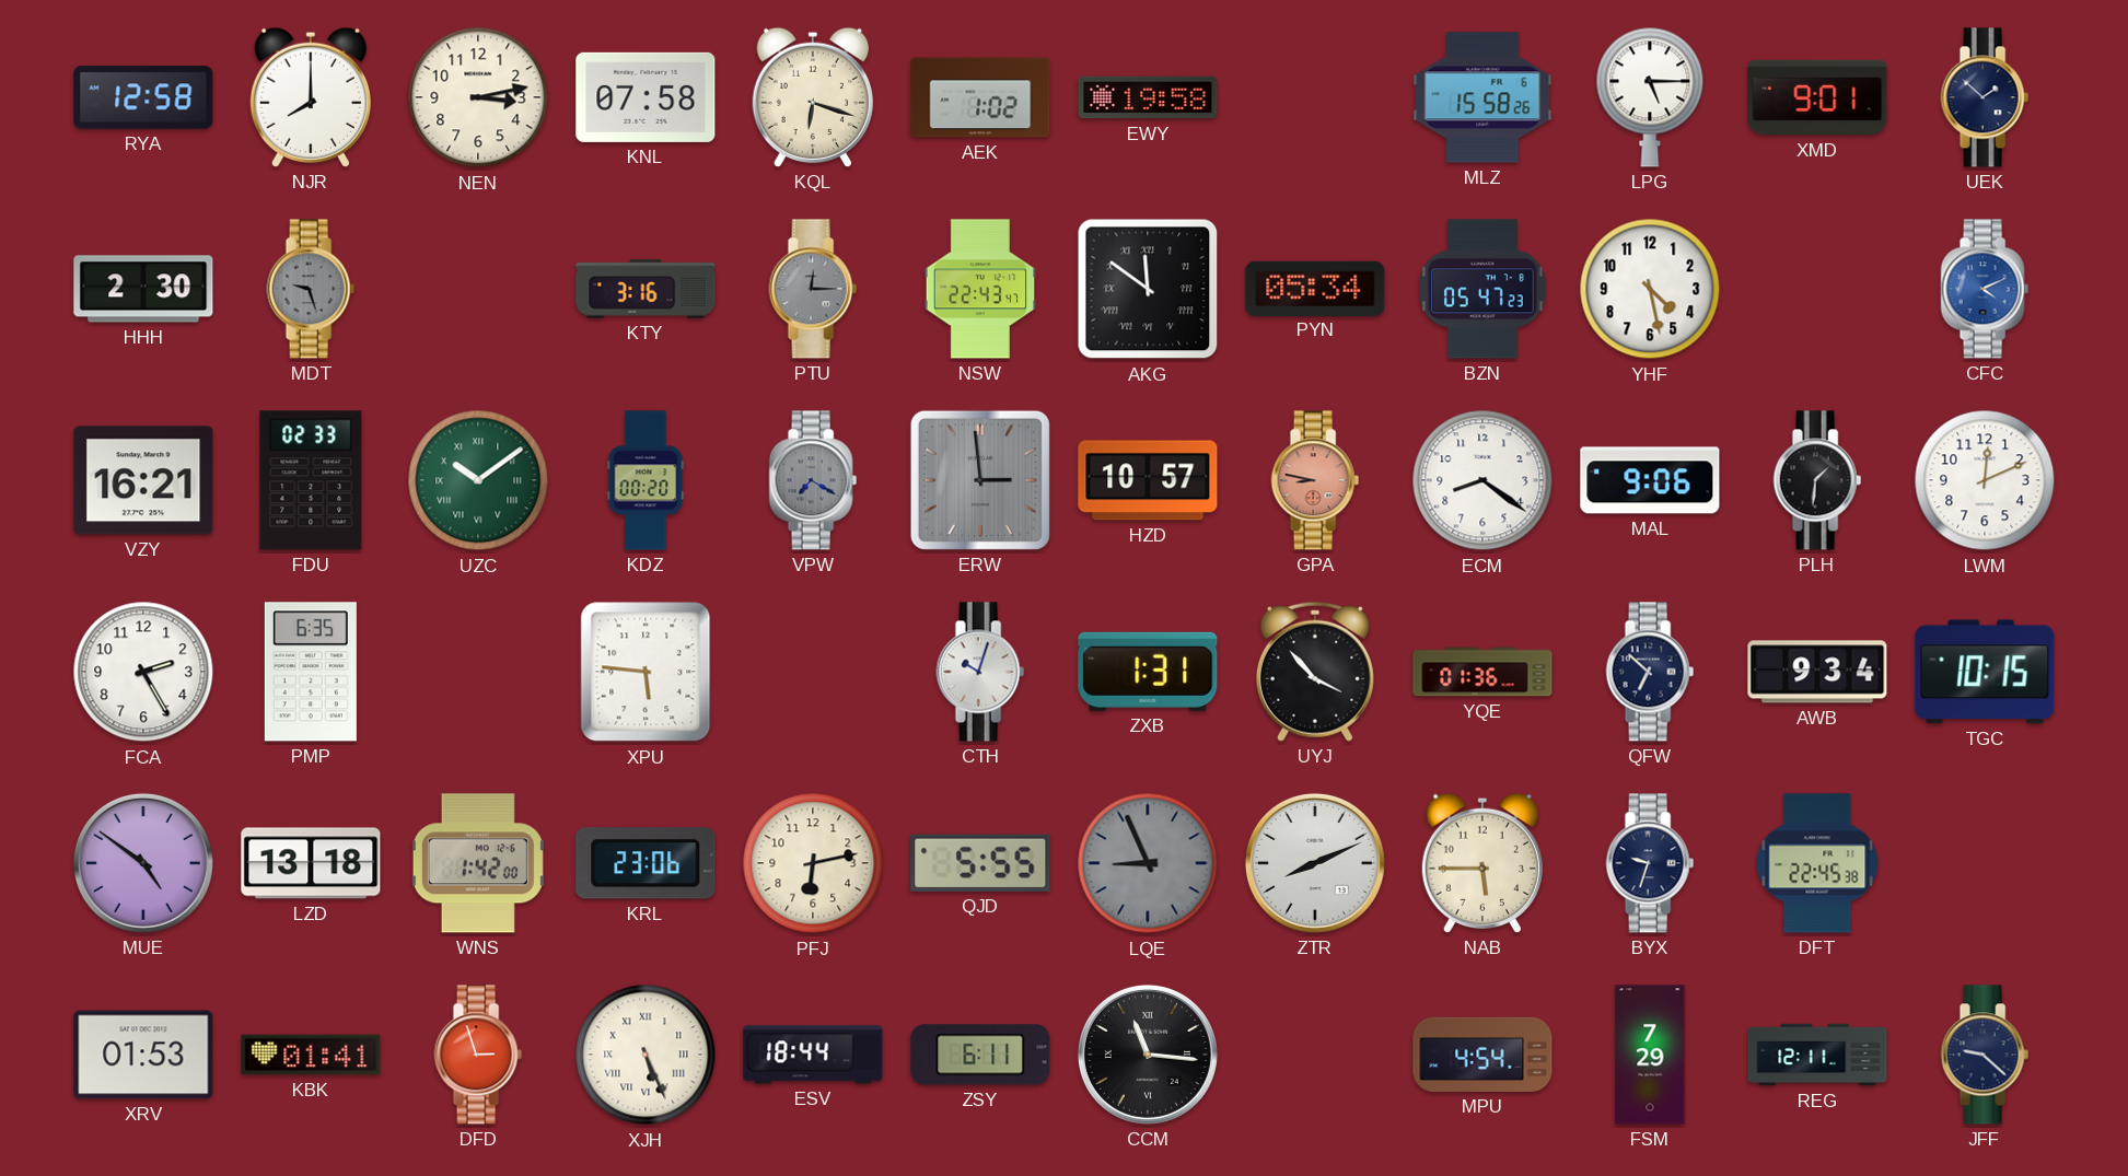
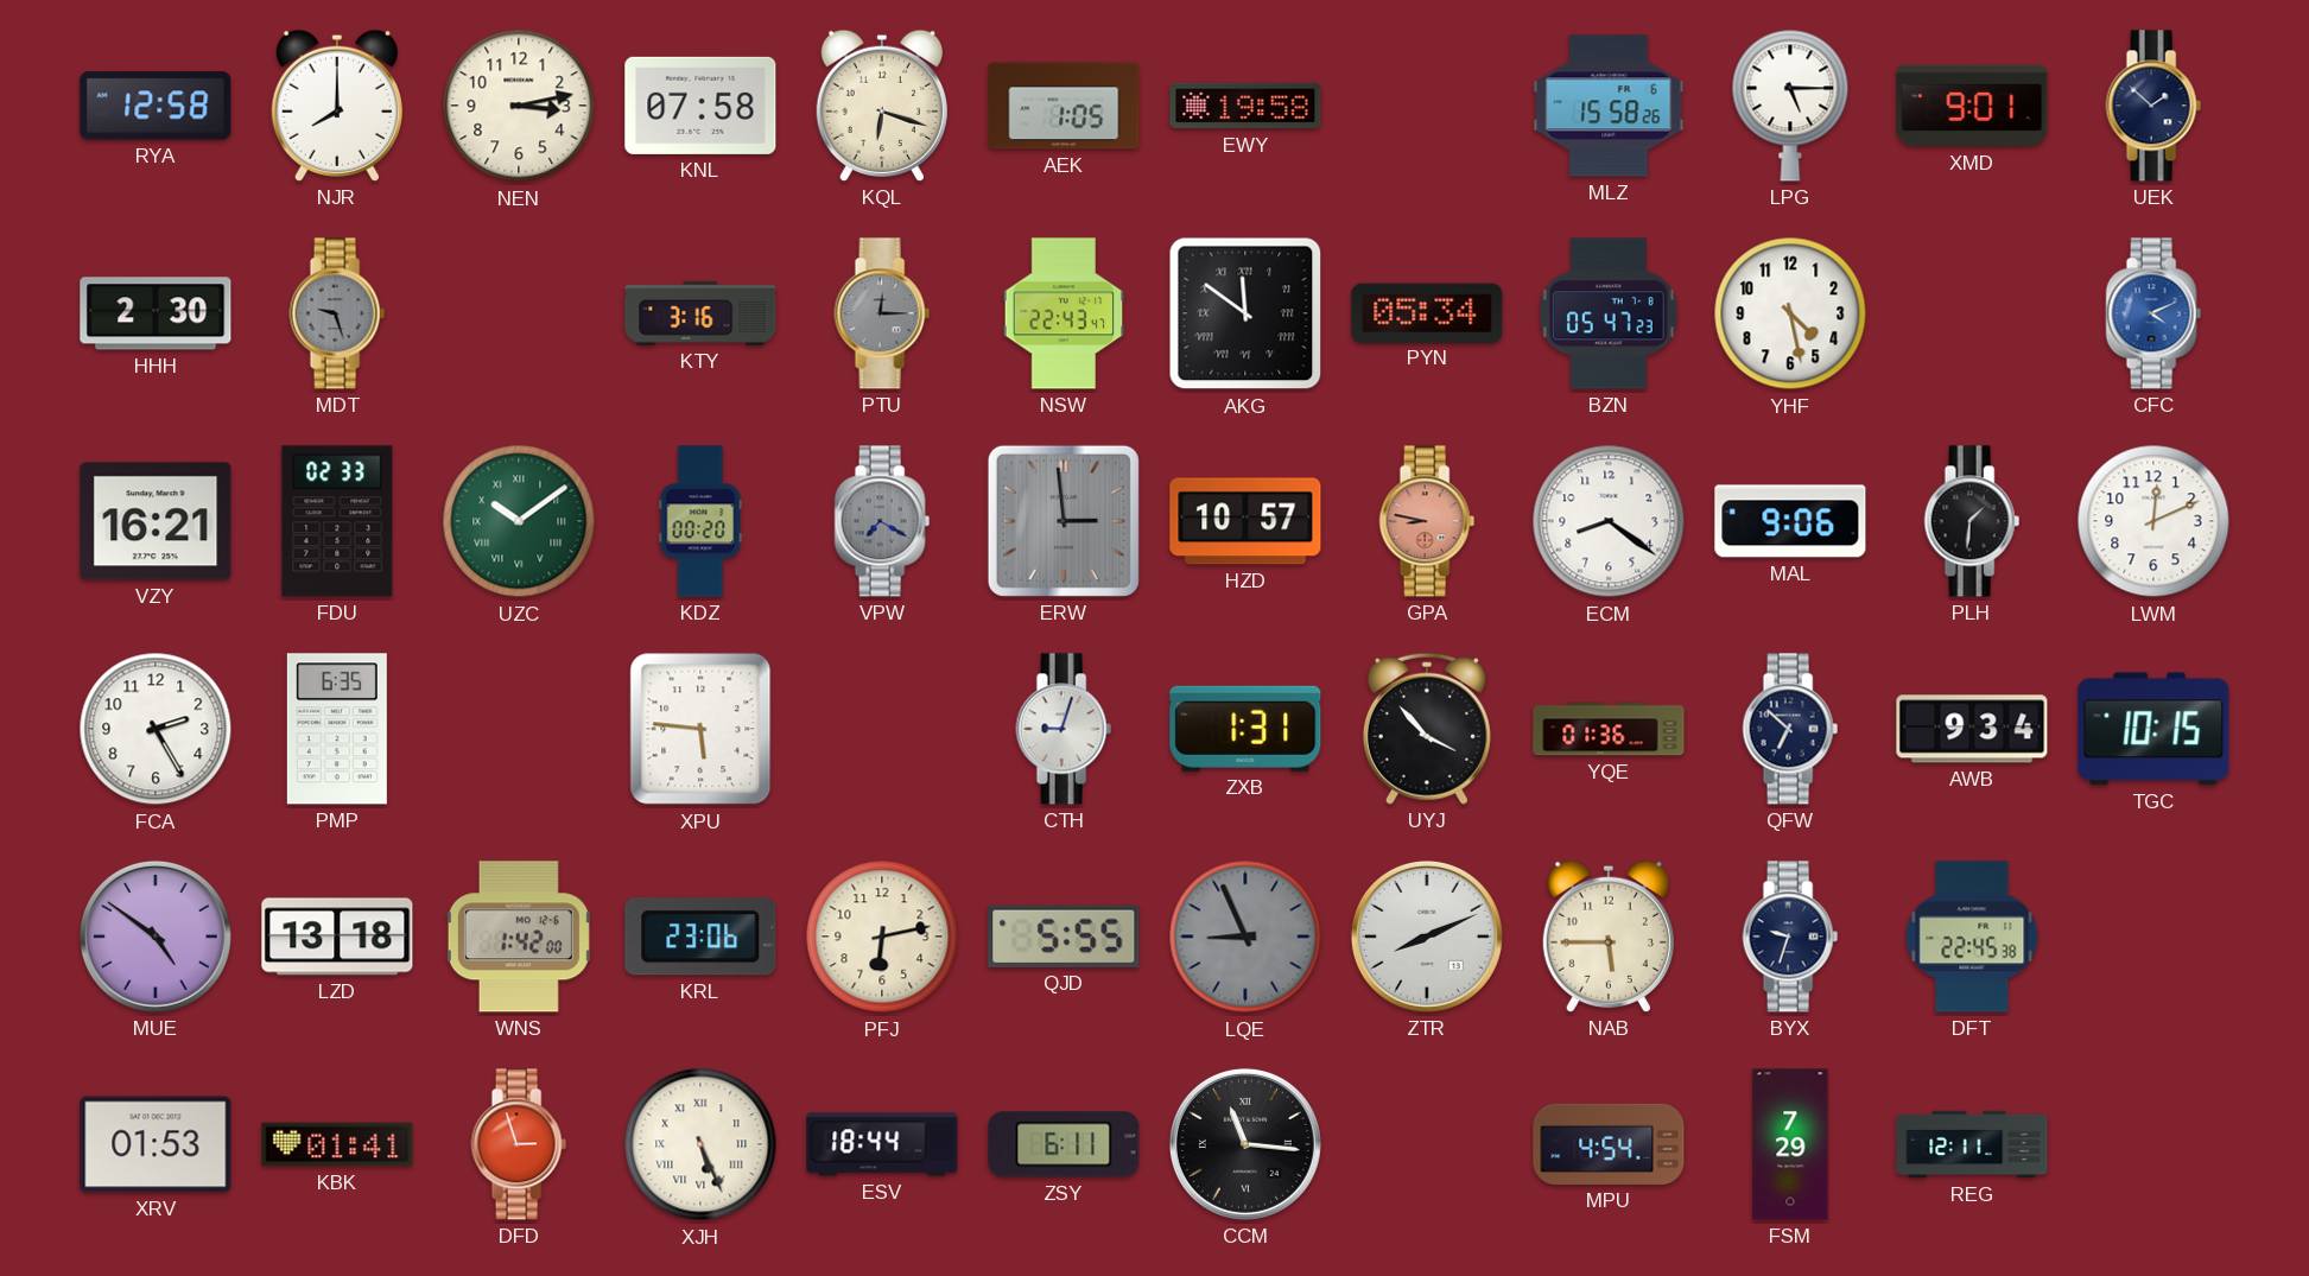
AEK: 1:02 -> 1:05 (1064, 106)
CTH: 10:03 -> 9:03 (1064, 729)
JFF: 9:22 -> none (1985, 1055)
